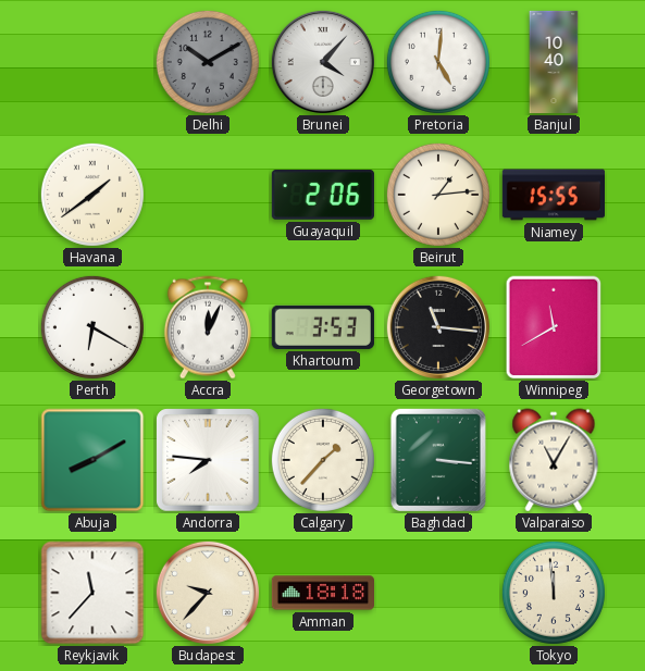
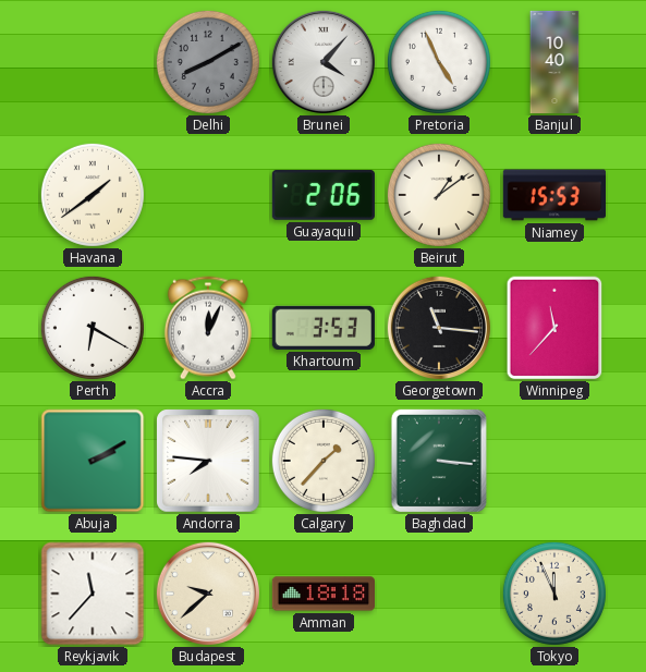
Delhi: 10:10 -> 8:10 (208, 62)
Pretoria: 5:01 -> 4:56 (439, 62)
Beirut: 1:14 -> 1:09 (439, 195)
Niamey: 15:55 -> 15:53 (553, 195)
Winnipeg: 11:40 -> 11:37 (554, 328)
Abuja: 8:10 -> 2:10 (93, 461)
Valparaiso: 11:05 -> none (554, 460)
Budapest: 9:37 -> 9:38 (208, 594)
Tokyo: 11:59 -> 11:56 (554, 594)
